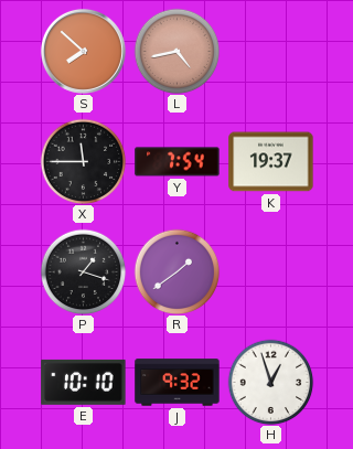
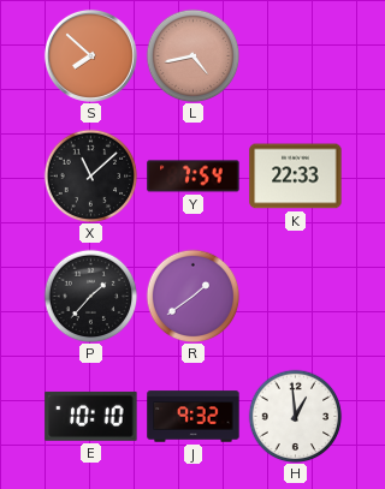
X: 11:45 -> 11:08 (90, 175)
K: 19:37 -> 22:33 (296, 177)
P: 1:18 -> 1:37 (90, 296)
H: 12:57 -> 12:59 (295, 416)
